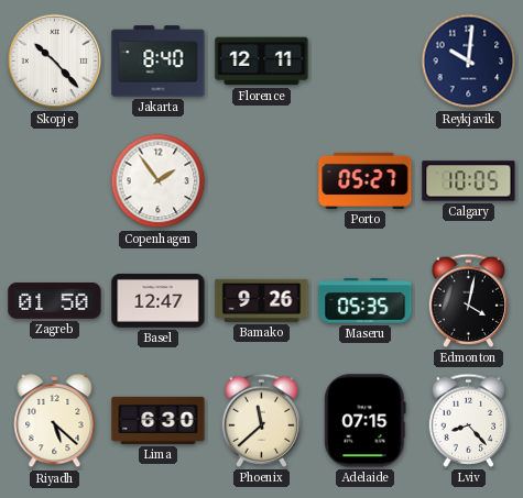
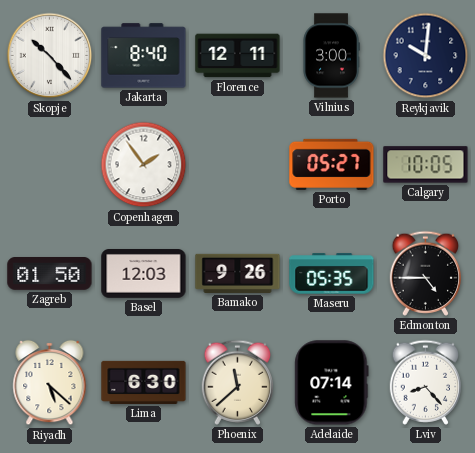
Vilnius: none -> 3:00 (331, 56)
Basel: 12:47 -> 12:03 (144, 274)
Edmonton: 4:02 -> 4:45 (426, 273)
Adelaide: 07:15 -> 07:14 (332, 383)
